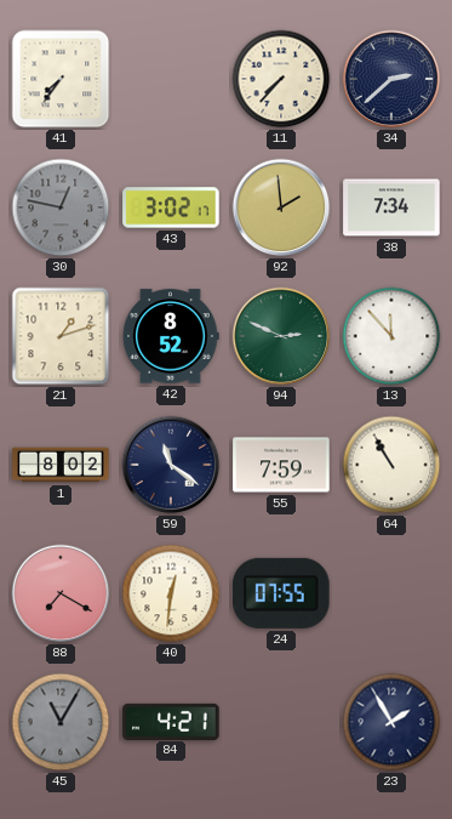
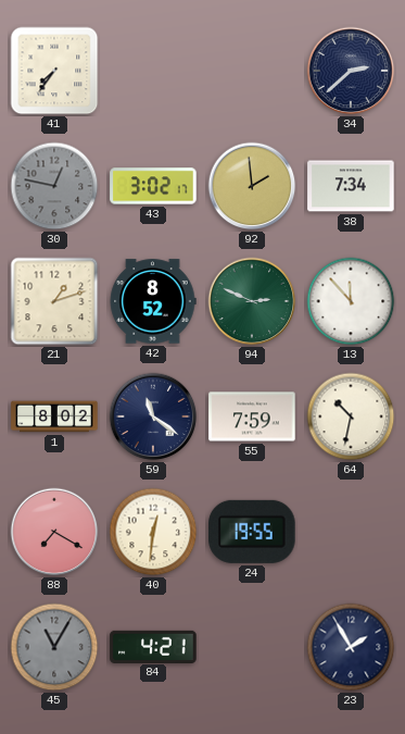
11: 7:37 -> none (281, 79)
64: 10:55 -> 10:32 (351, 416)
24: 07:55 -> 19:55 (252, 532)
